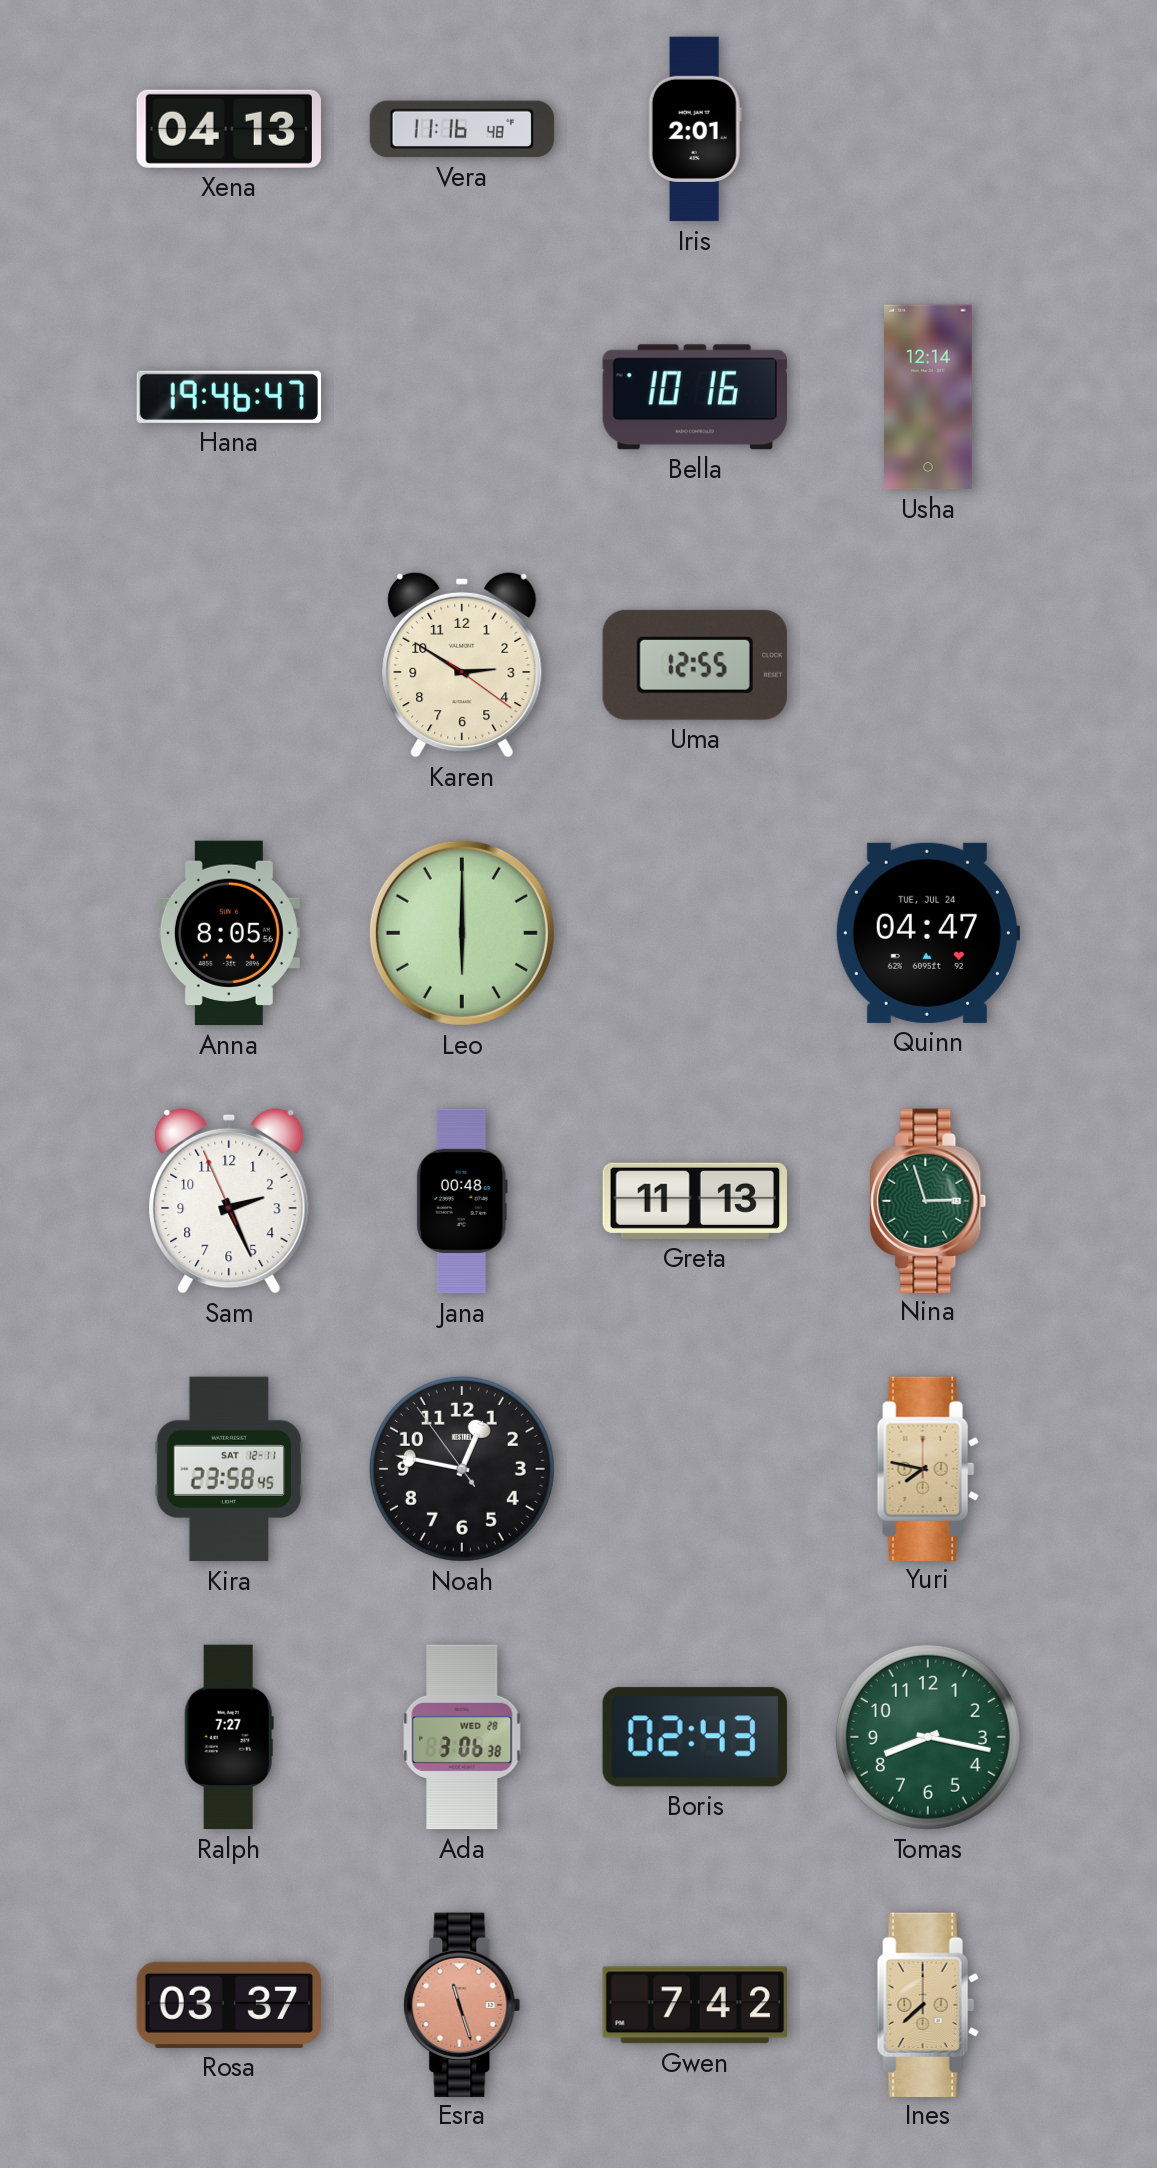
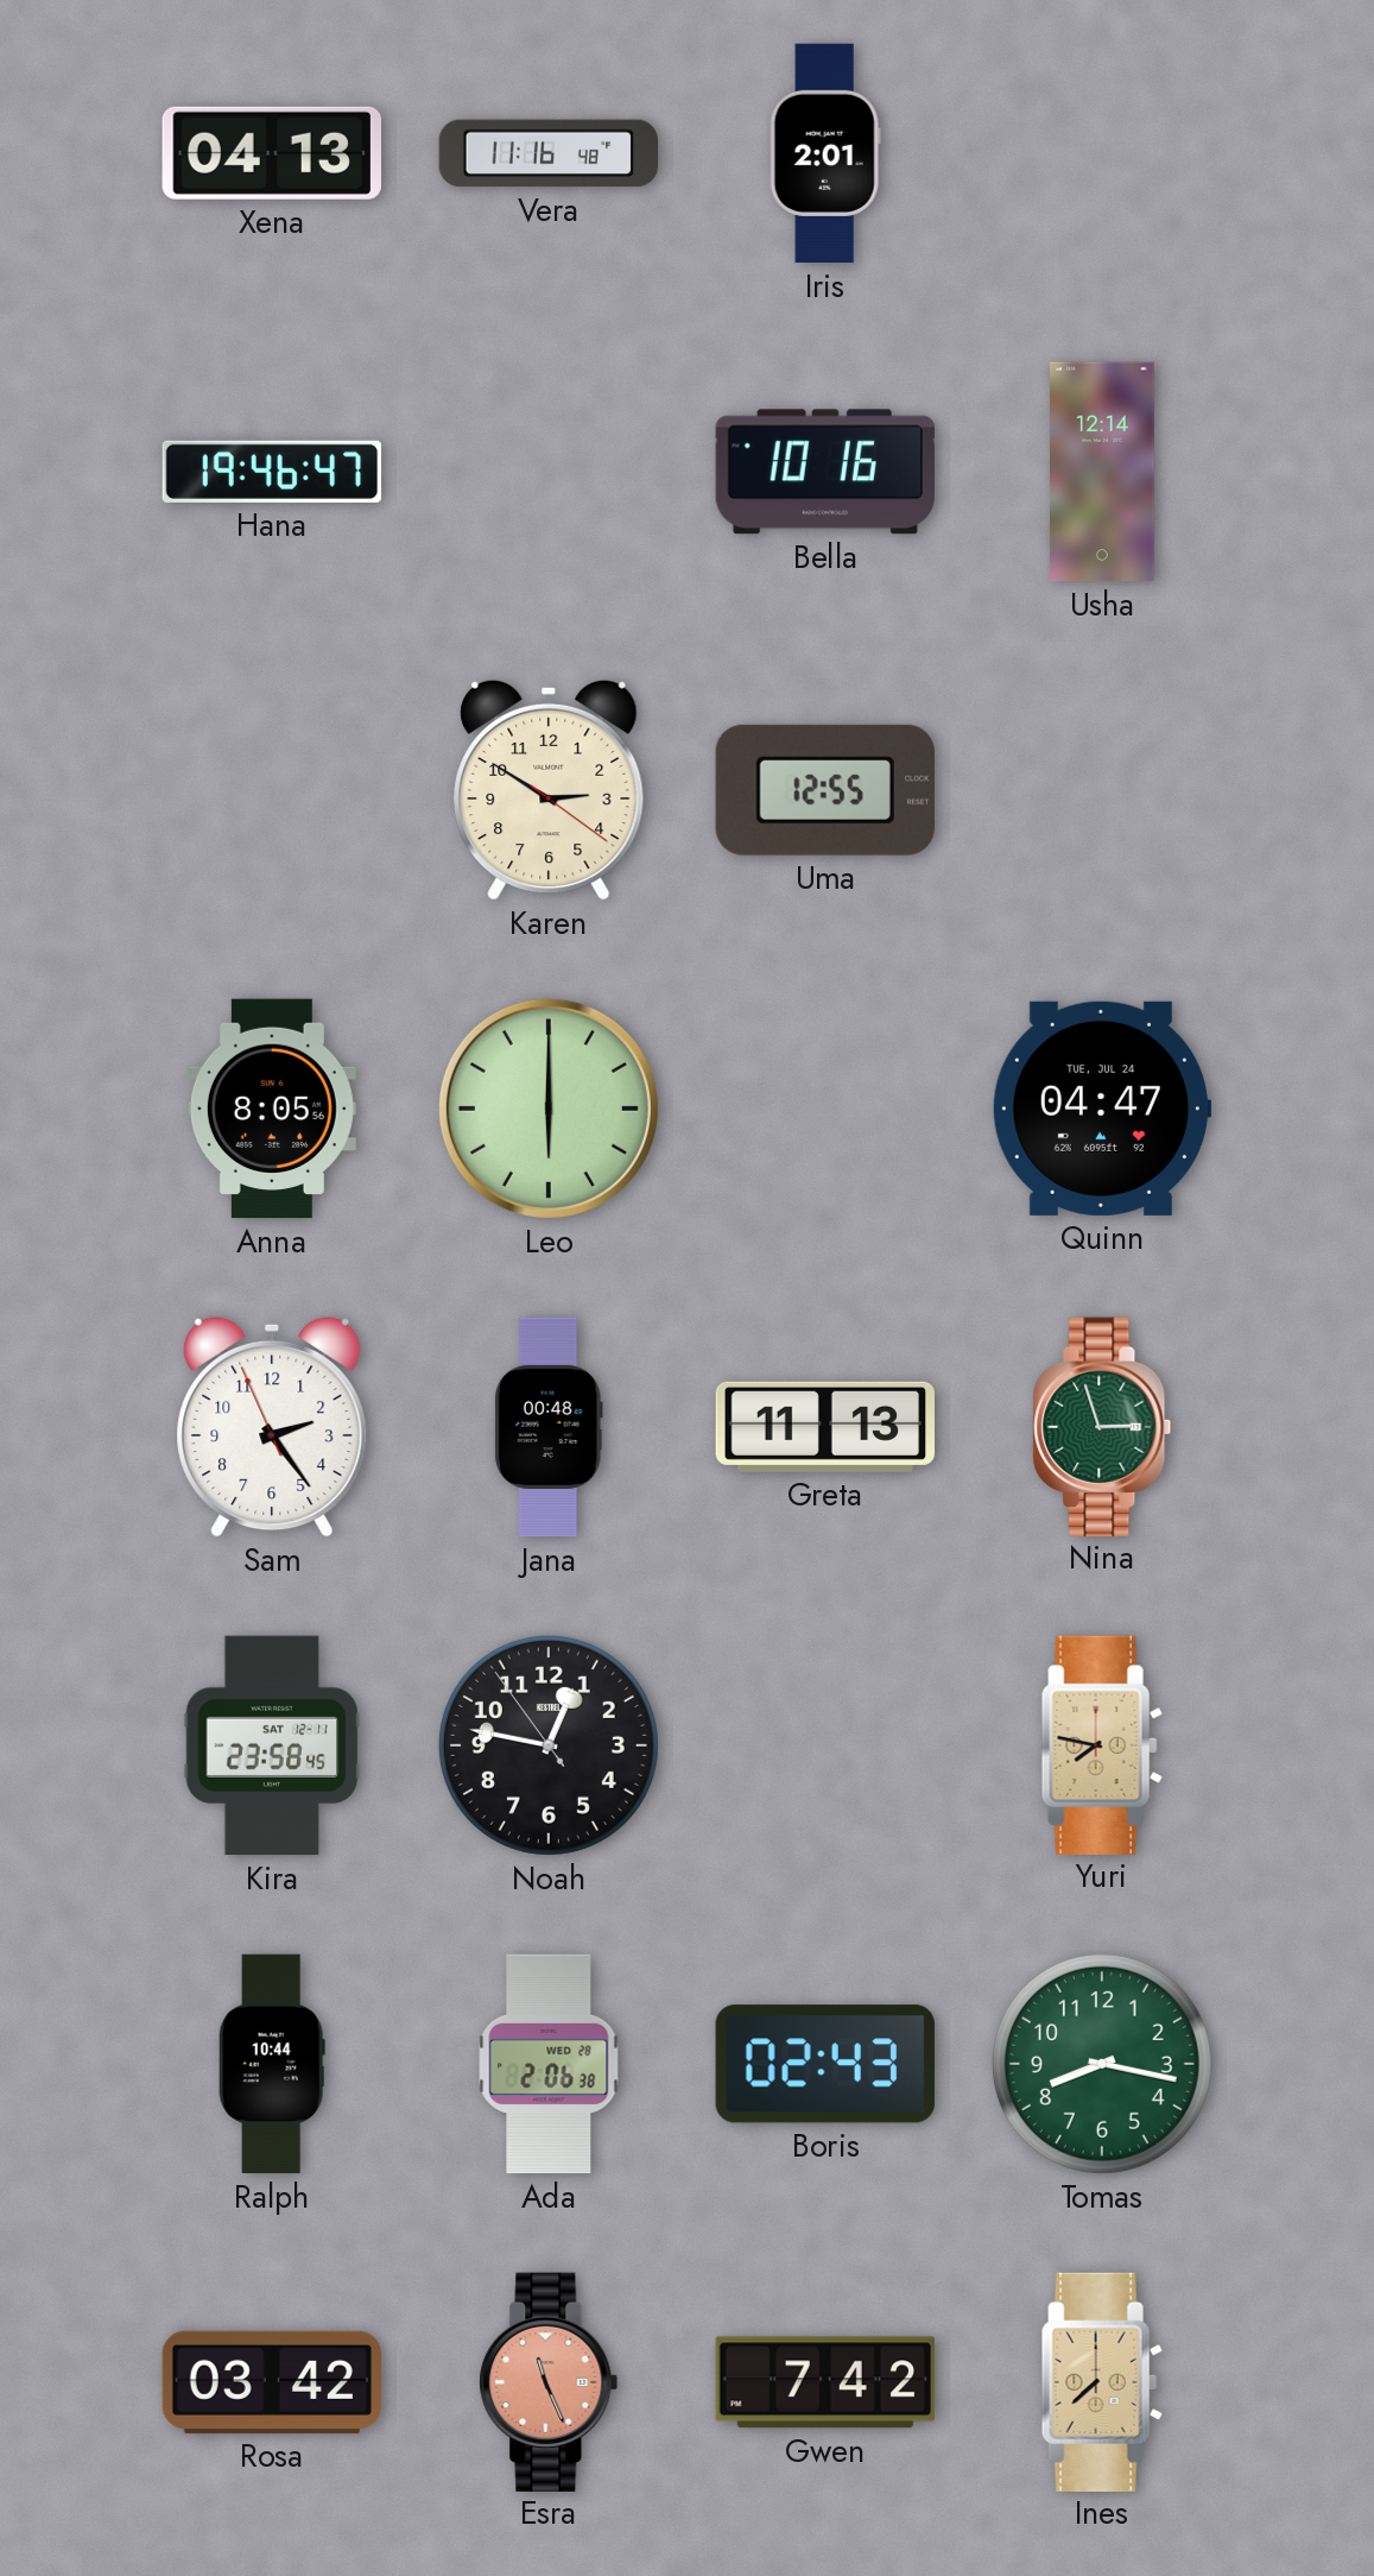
Sam: 2:25 -> 2:23 (272, 1427)
Ralph: 7:27 -> 10:44 (272, 2064)
Ada: 3:06 -> 2:06 (549, 2064)
Rosa: 03:37 -> 03:42 (271, 2382)
Esra: 11:27 -> 11:26 (549, 2381)
